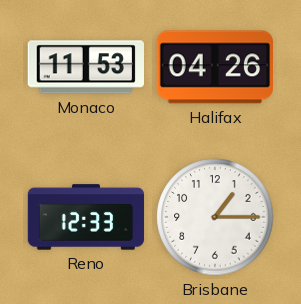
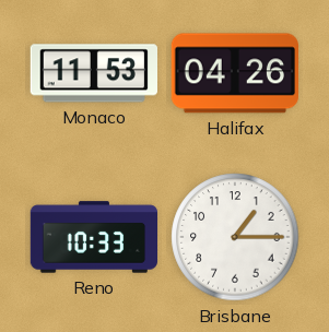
Reno: 12:33 -> 10:33 (94, 237)
